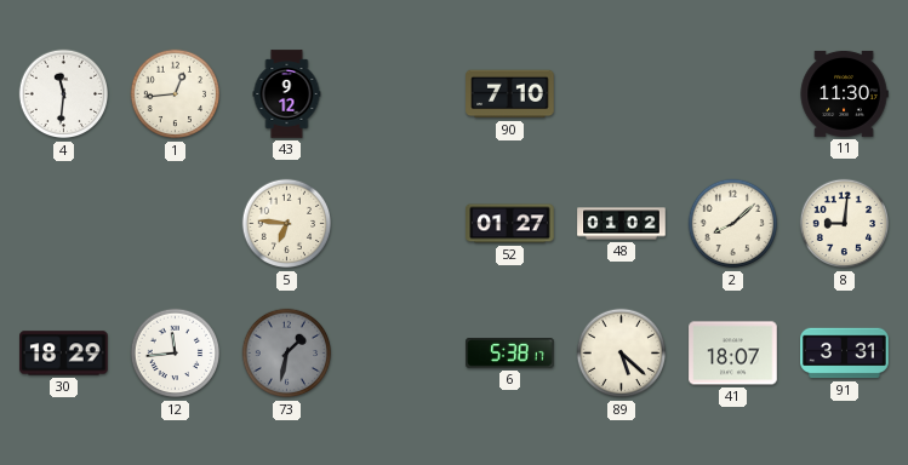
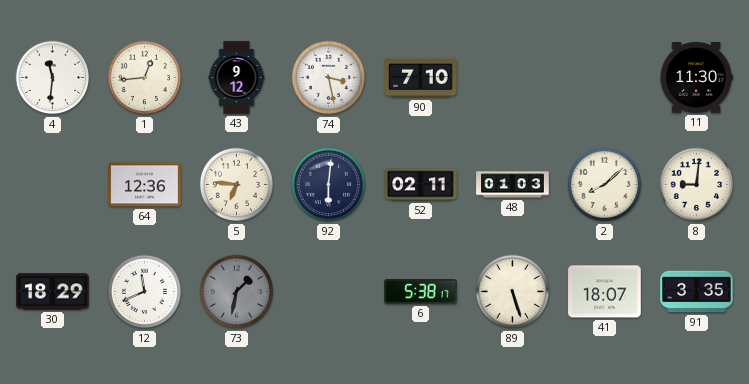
74: none -> 3:28 (329, 78)
64: none -> 12:36 (145, 185)
92: none -> 6:01 (329, 185)
52: 01:27 -> 02:11 (421, 185)
48: 01:02 -> 01:03 (513, 185)
12: 11:44 -> 11:41 (145, 292)
89: 5:22 -> 5:27 (513, 292)
91: 3:31 -> 3:35 (697, 292)
